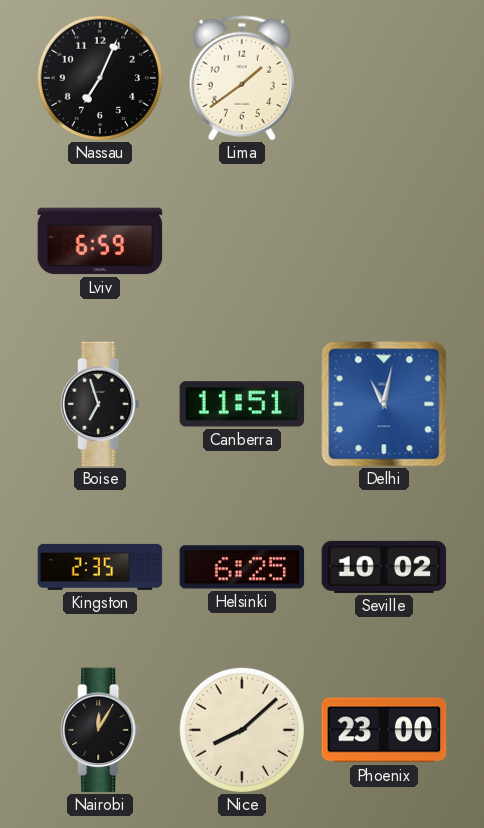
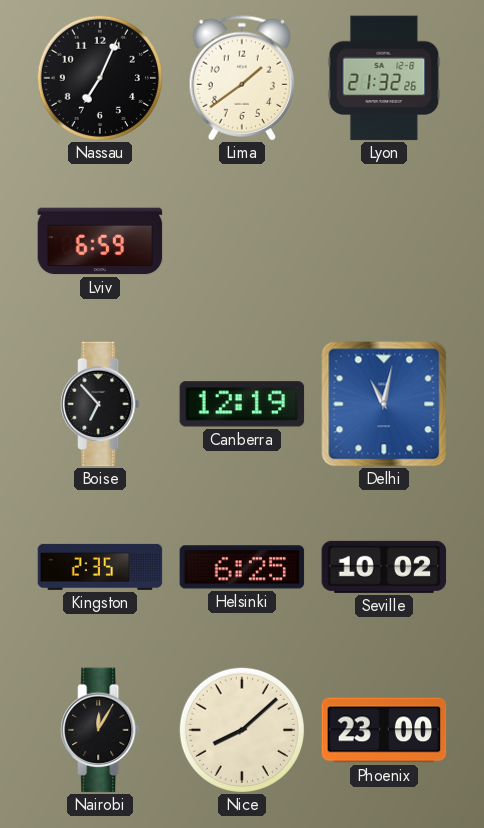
Lyon: none -> 21:32 (384, 78)
Boise: 6:57 -> 6:53 (100, 404)
Canberra: 11:51 -> 12:19 (242, 404)
